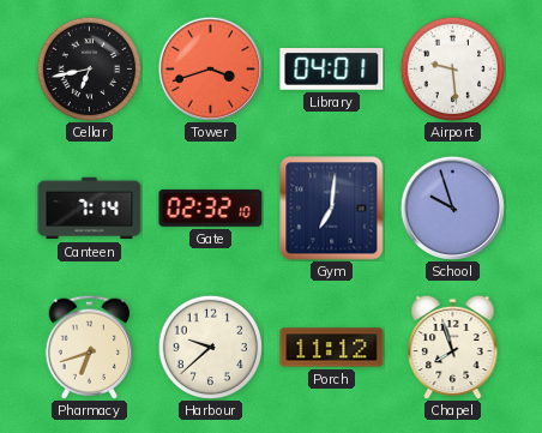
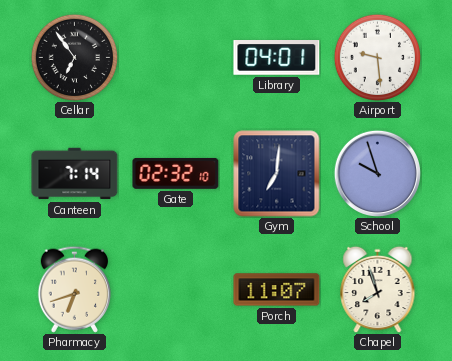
Cellar: 6:43 -> 6:54 (74, 57)
Tower: 3:42 -> none (210, 68)
Harbour: 9:38 -> none (210, 347)
Porch: 11:12 -> 11:07 (277, 290)
